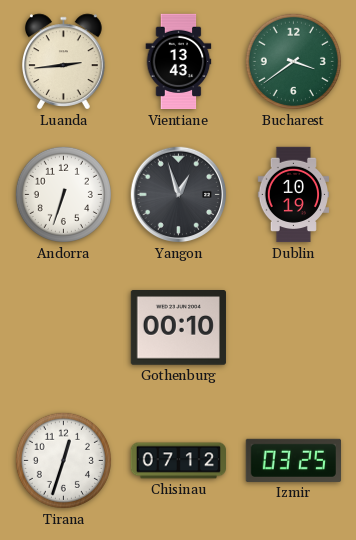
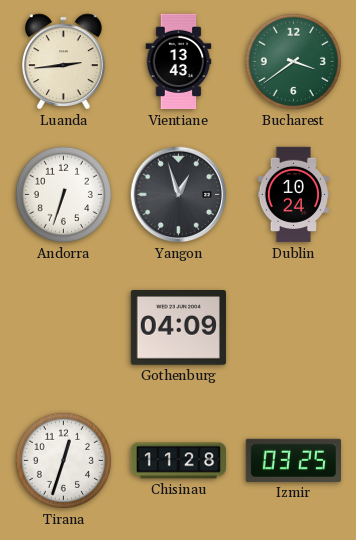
Dublin: 10:19 -> 10:24 (294, 195)
Gothenburg: 00:10 -> 04:09 (178, 328)
Chisinau: 07:12 -> 11:28 (179, 461)
